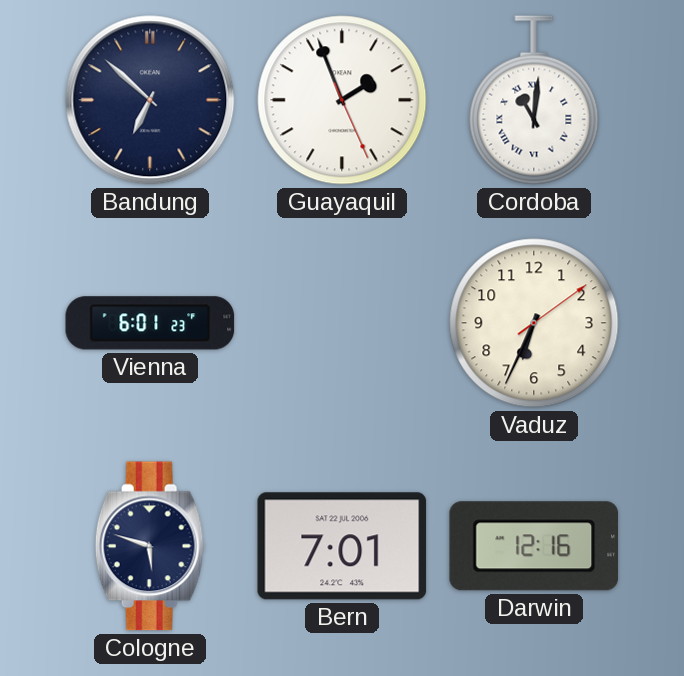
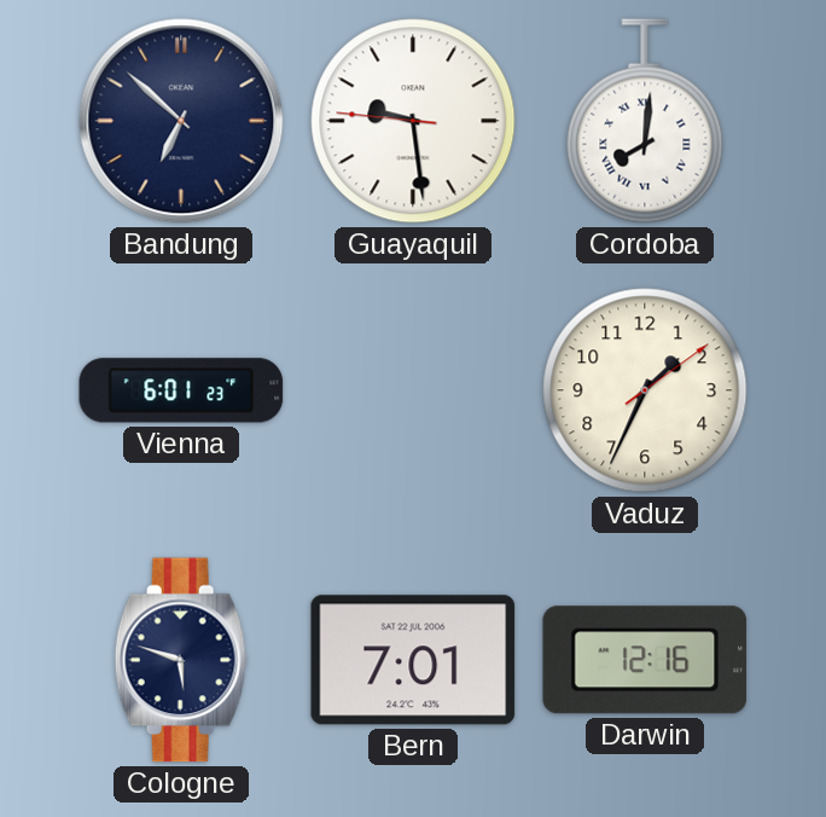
Guayaquil: 1:56 -> 9:28 (413, 121)
Cordoba: 11:01 -> 8:01 (645, 121)
Vaduz: 6:34 -> 1:34 (645, 390)
